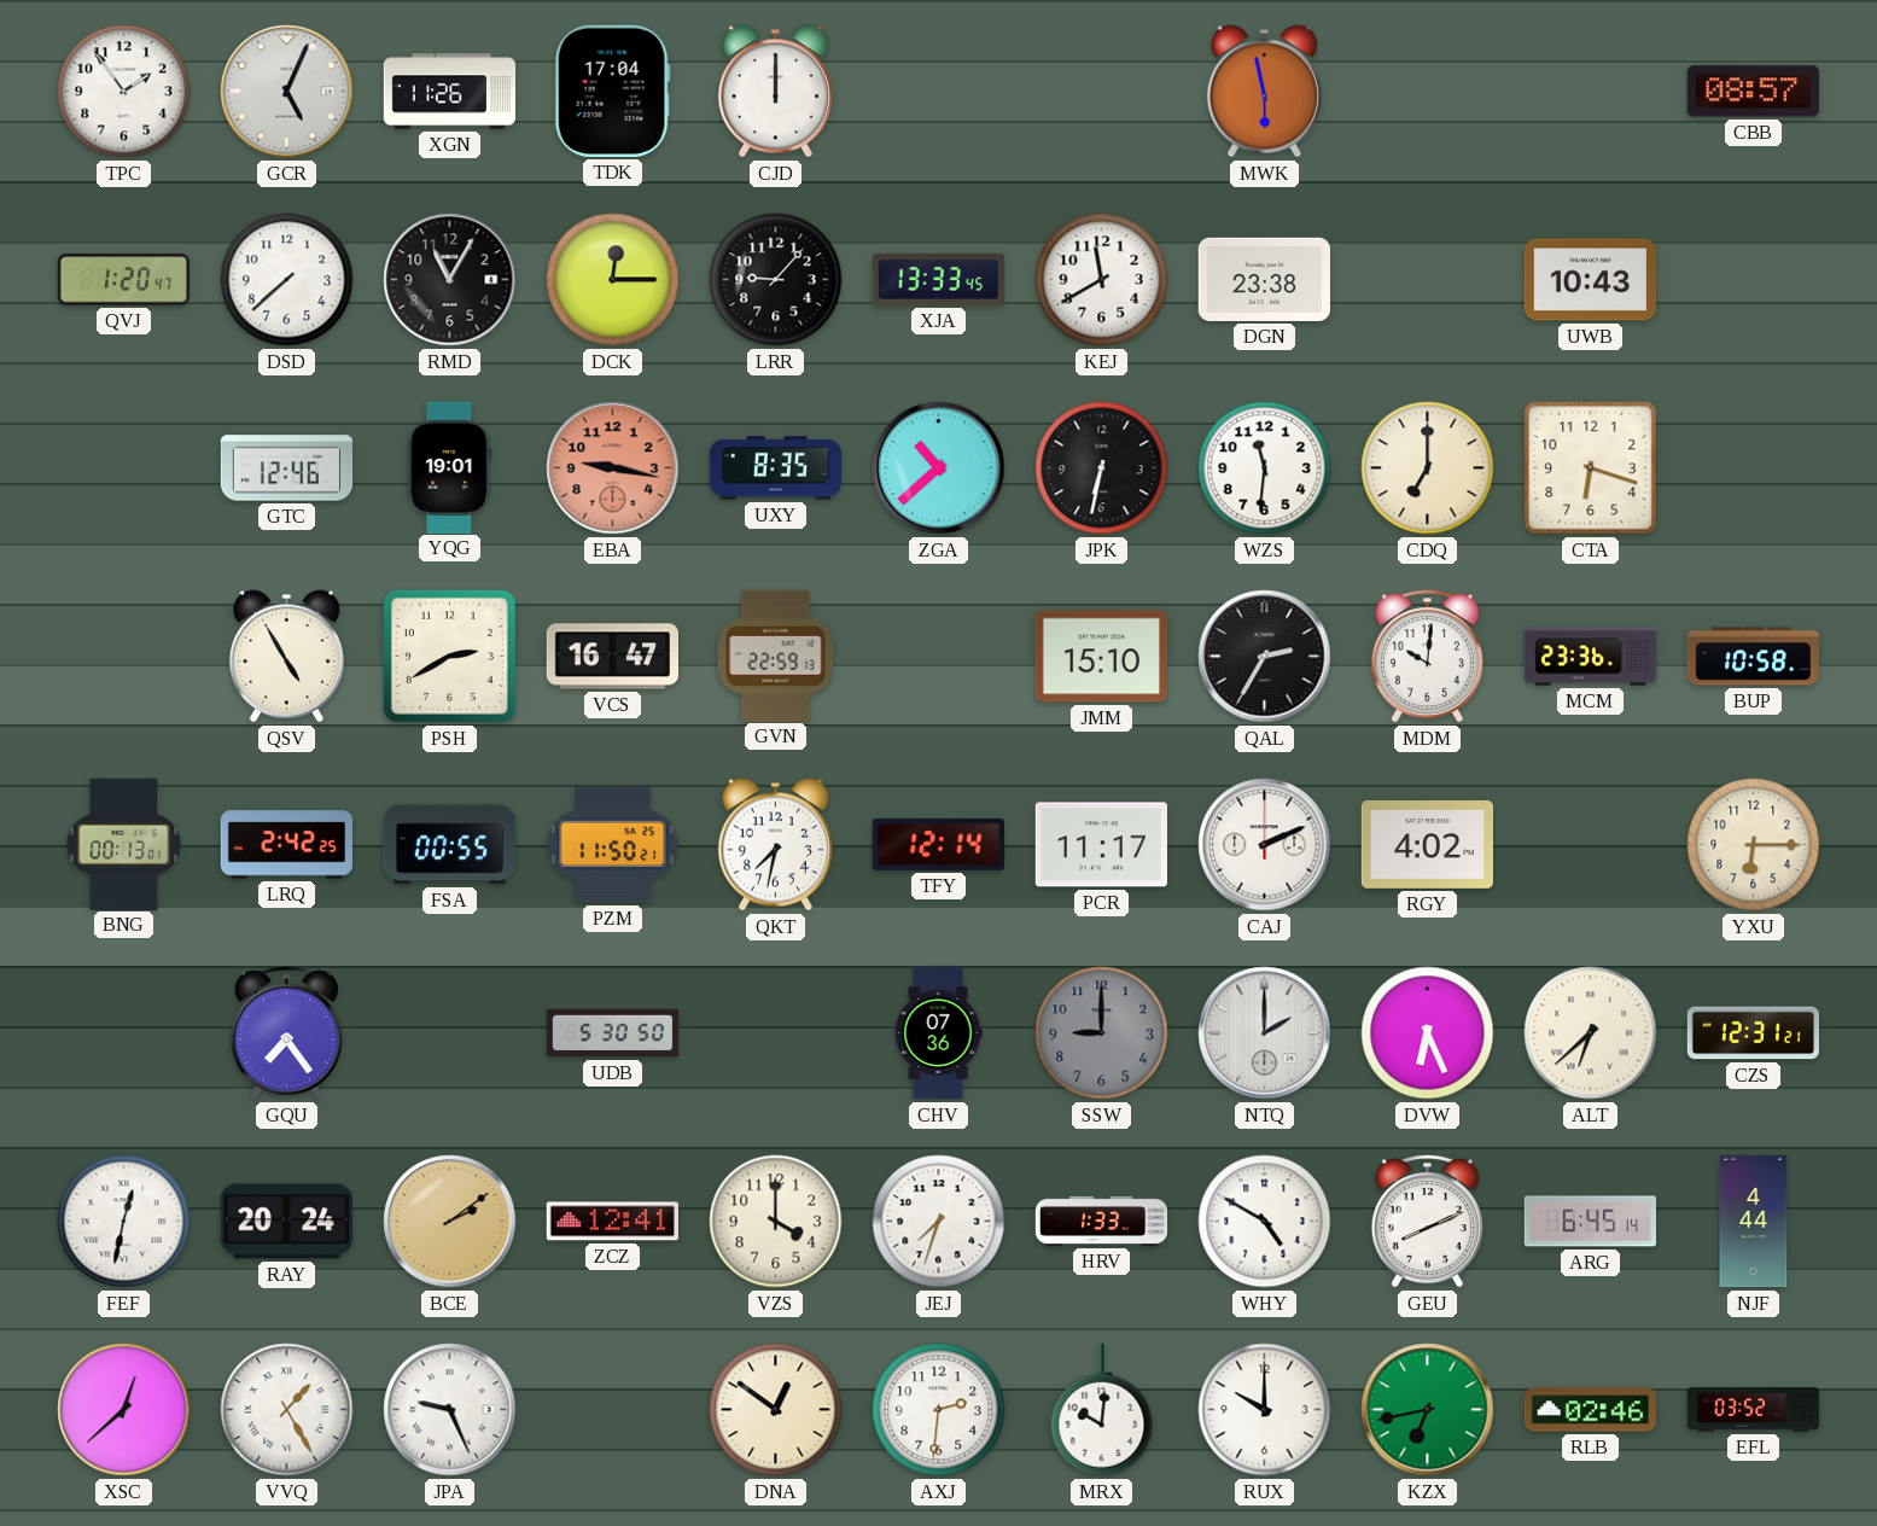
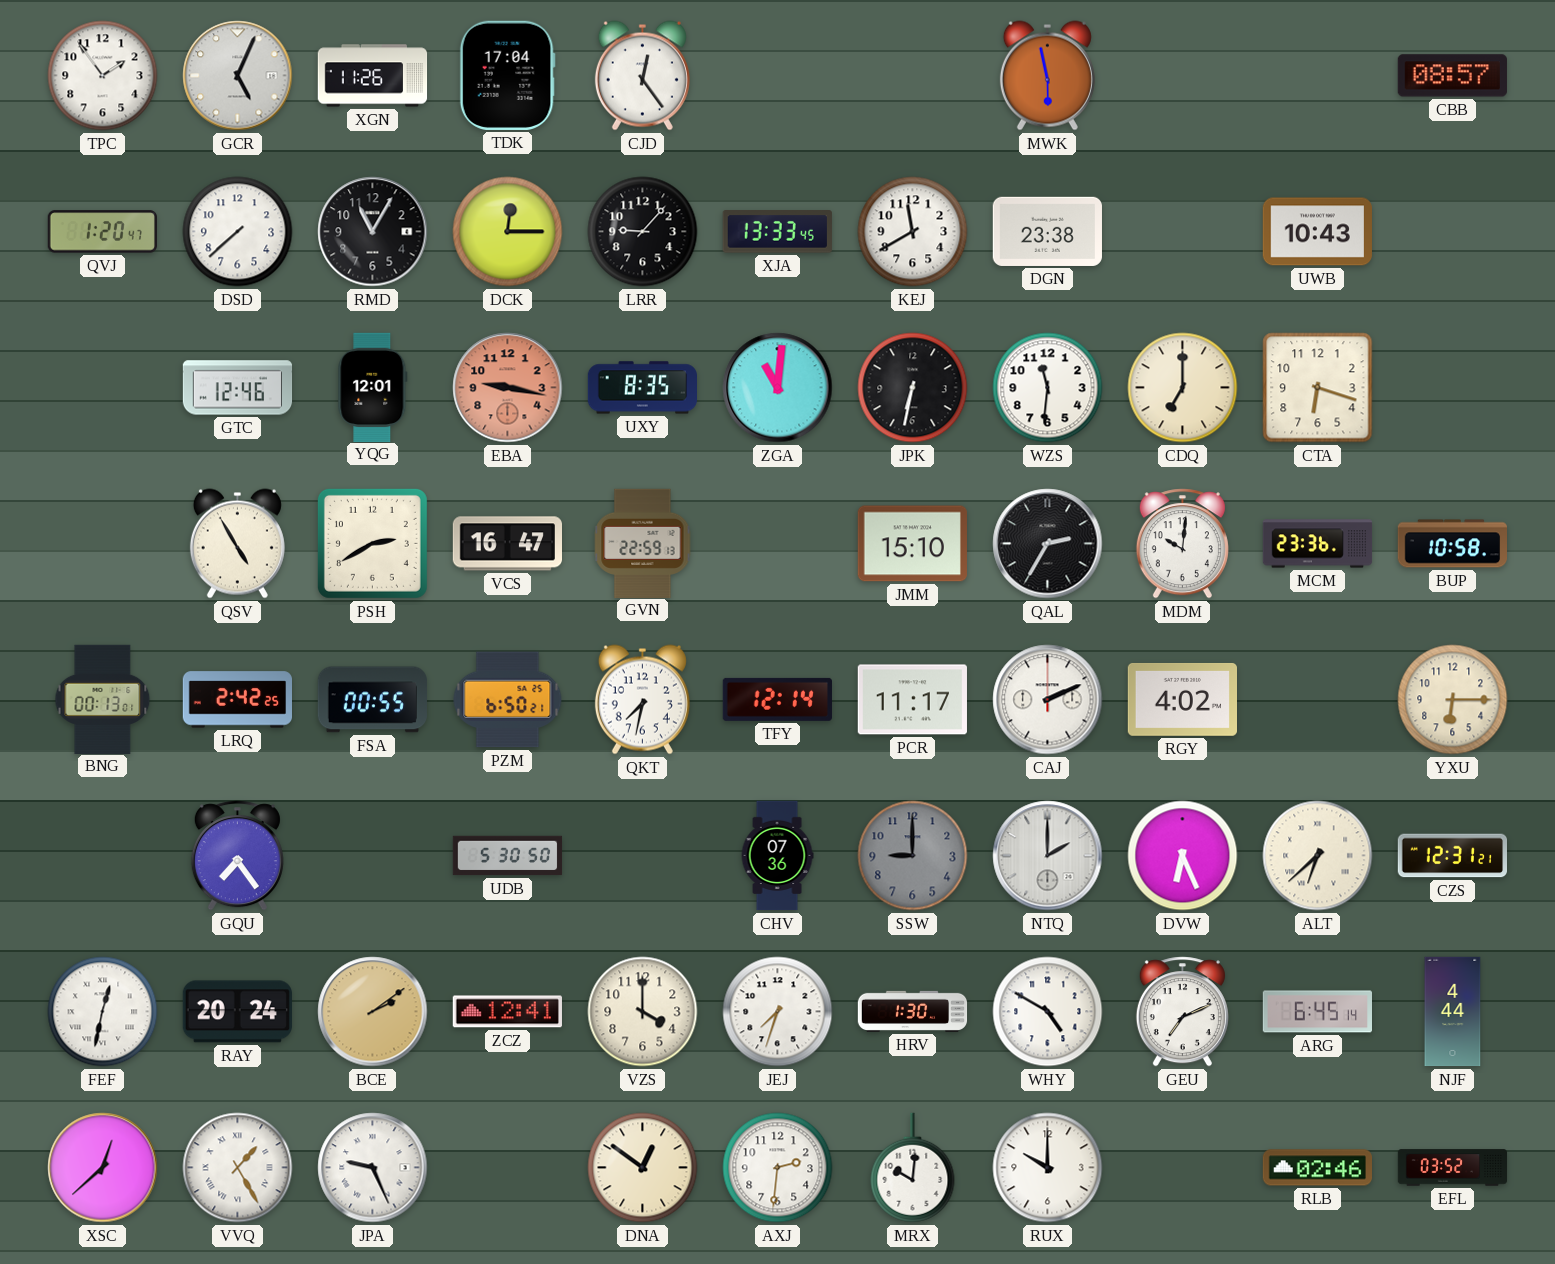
CJD: 12:00 -> 12:24 (642, 76)
YQG: 19:01 -> 12:01 (373, 387)
ZGA: 10:38 -> 11:01 (778, 388)
PZM: 11:50 -> 6:50 (508, 700)
HRV: 1:33 -> 1:30 (913, 1011)
GEU: 8:11 -> 7:11 (1182, 1012)
KZX: 6:43 -> none (1428, 1410)
